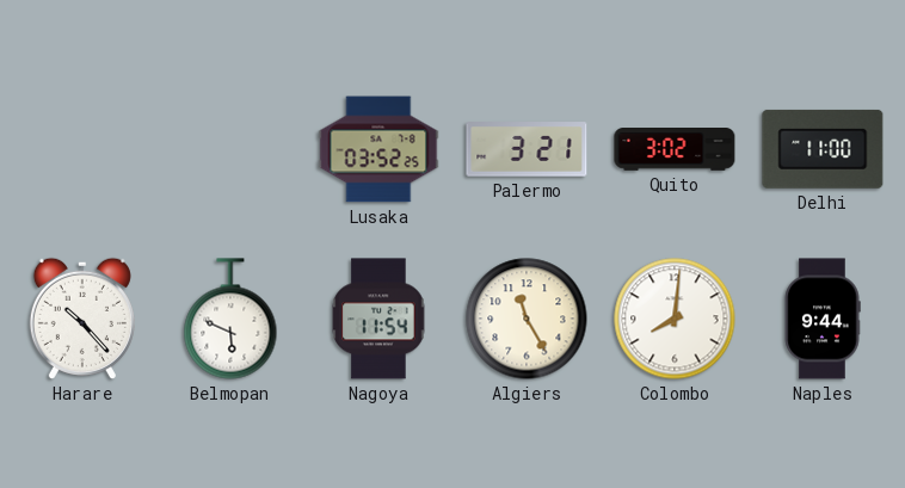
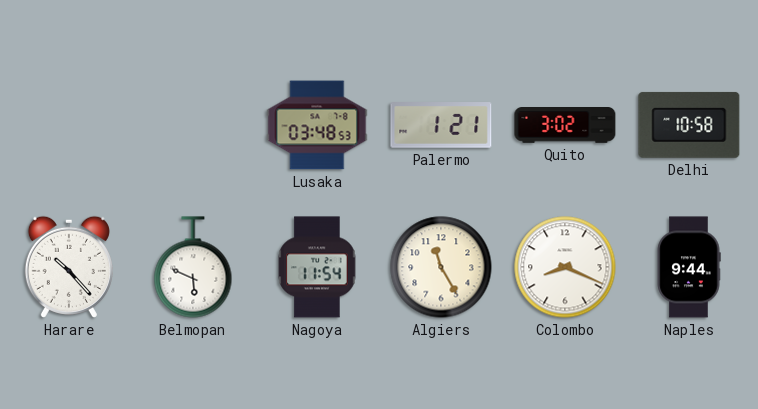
Lusaka: 03:52 -> 03:48 (317, 125)
Palermo: 3:21 -> 1:21 (441, 125)
Delhi: 11:00 -> 10:58 (689, 125)
Colombo: 8:01 -> 8:19 (565, 267)
